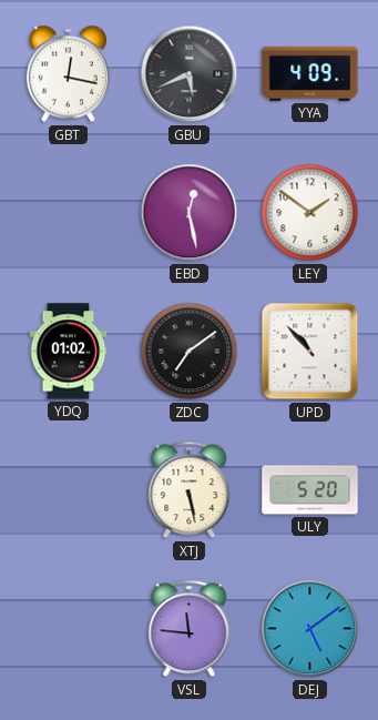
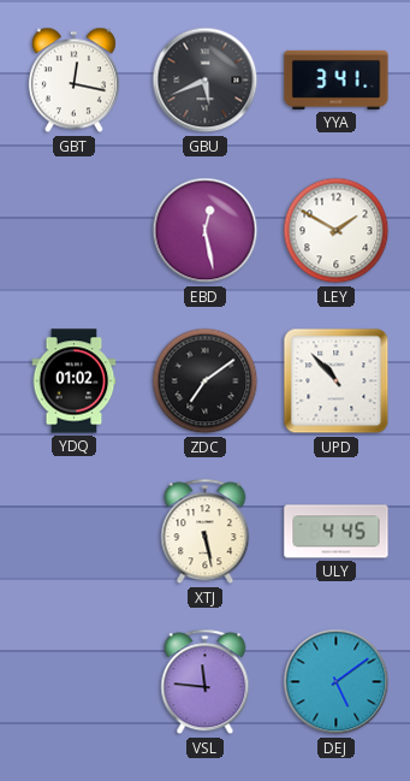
YYA: 4:09 -> 3:41 (337, 79)
LEY: 1:51 -> 1:50 (337, 231)
ULY: 5:20 -> 4:45 (337, 532)
